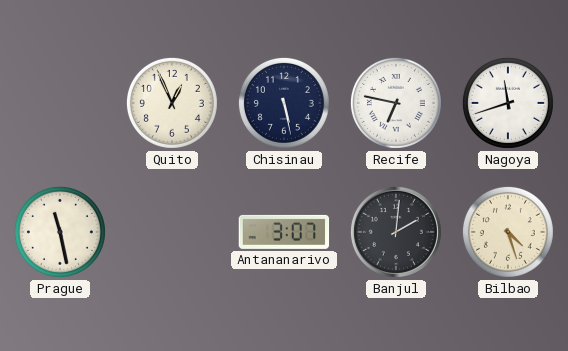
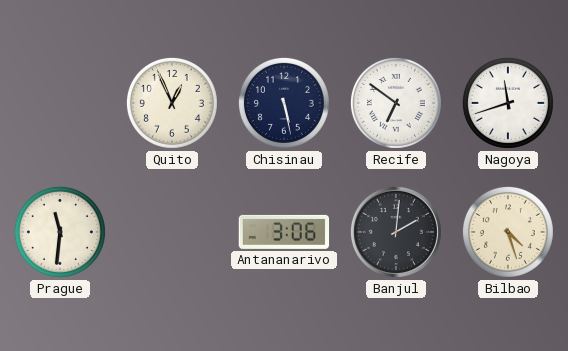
Recife: 6:47 -> 6:51 (396, 103)
Prague: 11:28 -> 11:31 (60, 232)
Antananarivo: 3:07 -> 3:06 (284, 232)
